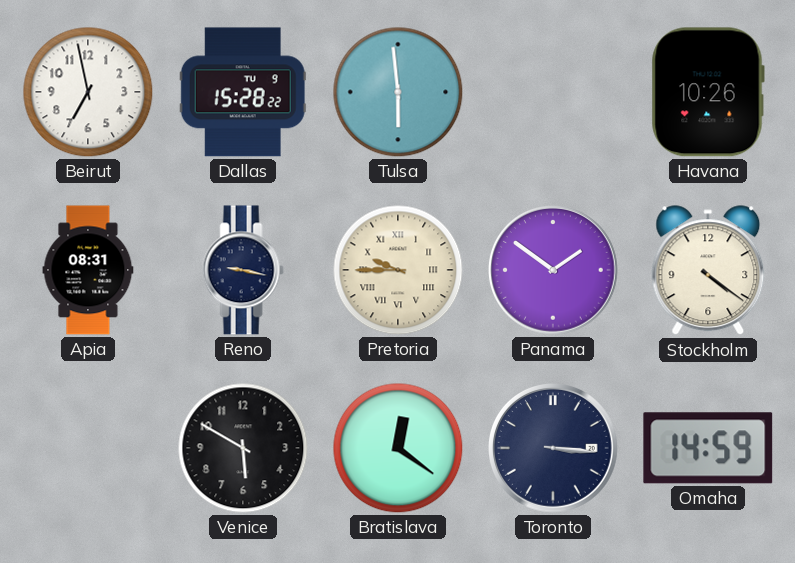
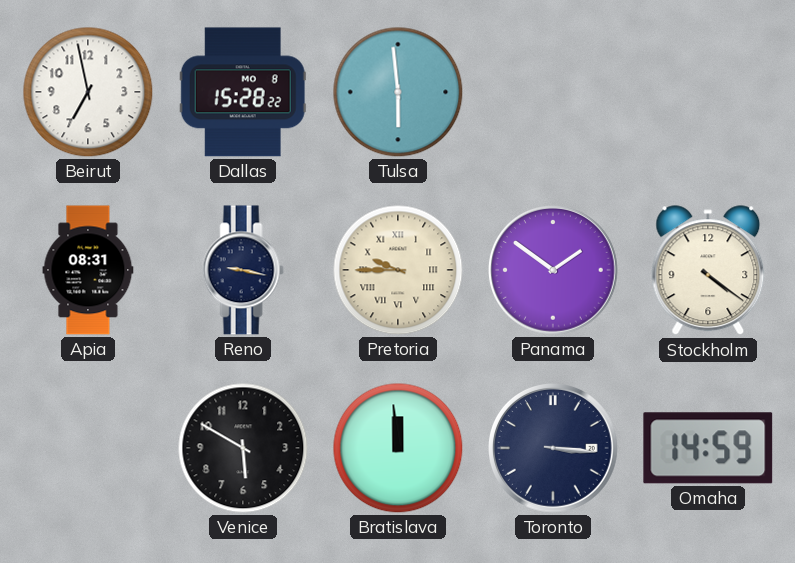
Dallas date: TU 9 -> MO 8 (243, 92)
Havana: 10:26 -> none (708, 92)
Bratislava: 12:21 -> 11:59 (398, 448)
